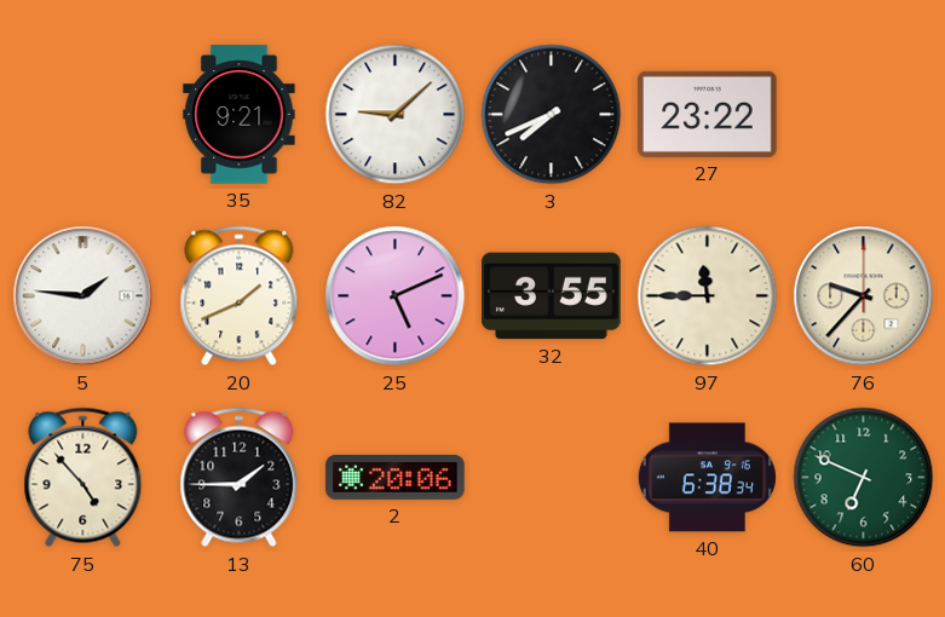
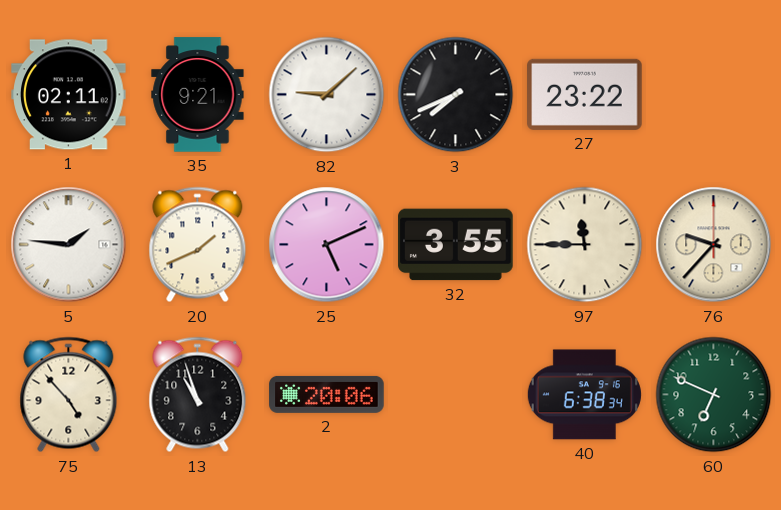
1: none -> 02:11 (69, 95)
13: 1:45 -> 10:57 (198, 395)
